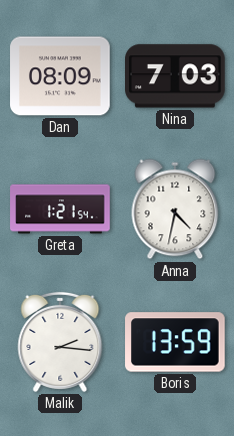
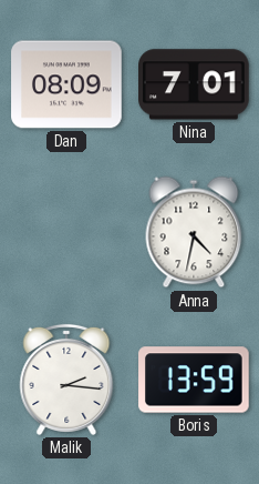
Nina: 7:03 -> 7:01 (195, 84)
Greta: 1:21 -> none (60, 209)
